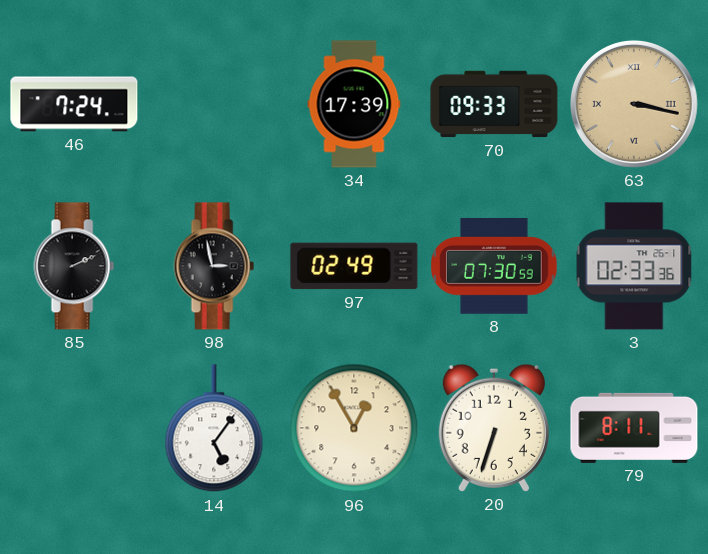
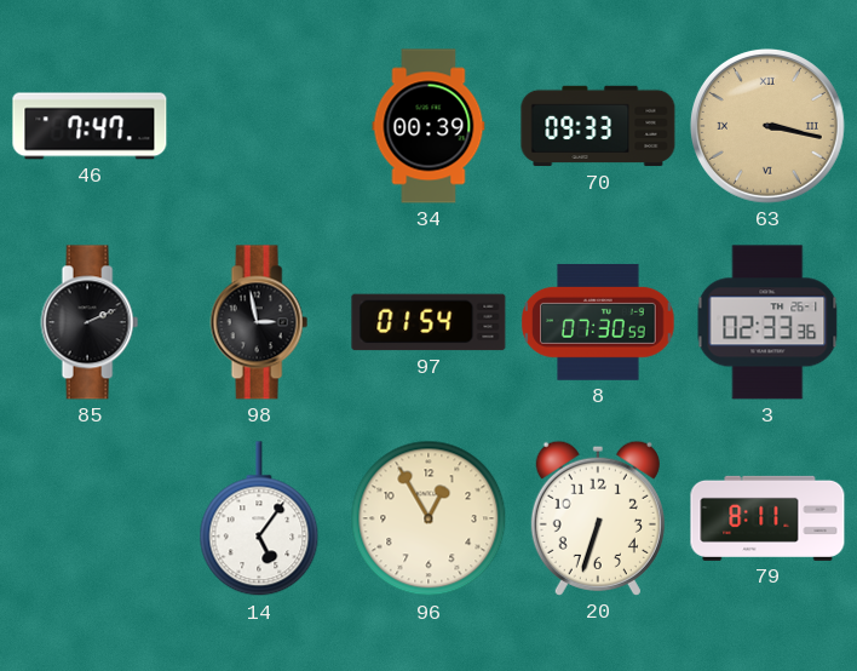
46: 7:24 -> 7:47 (90, 126)
34: 17:39 -> 00:39 (428, 126)
97: 02:49 -> 01:54 (428, 322)
